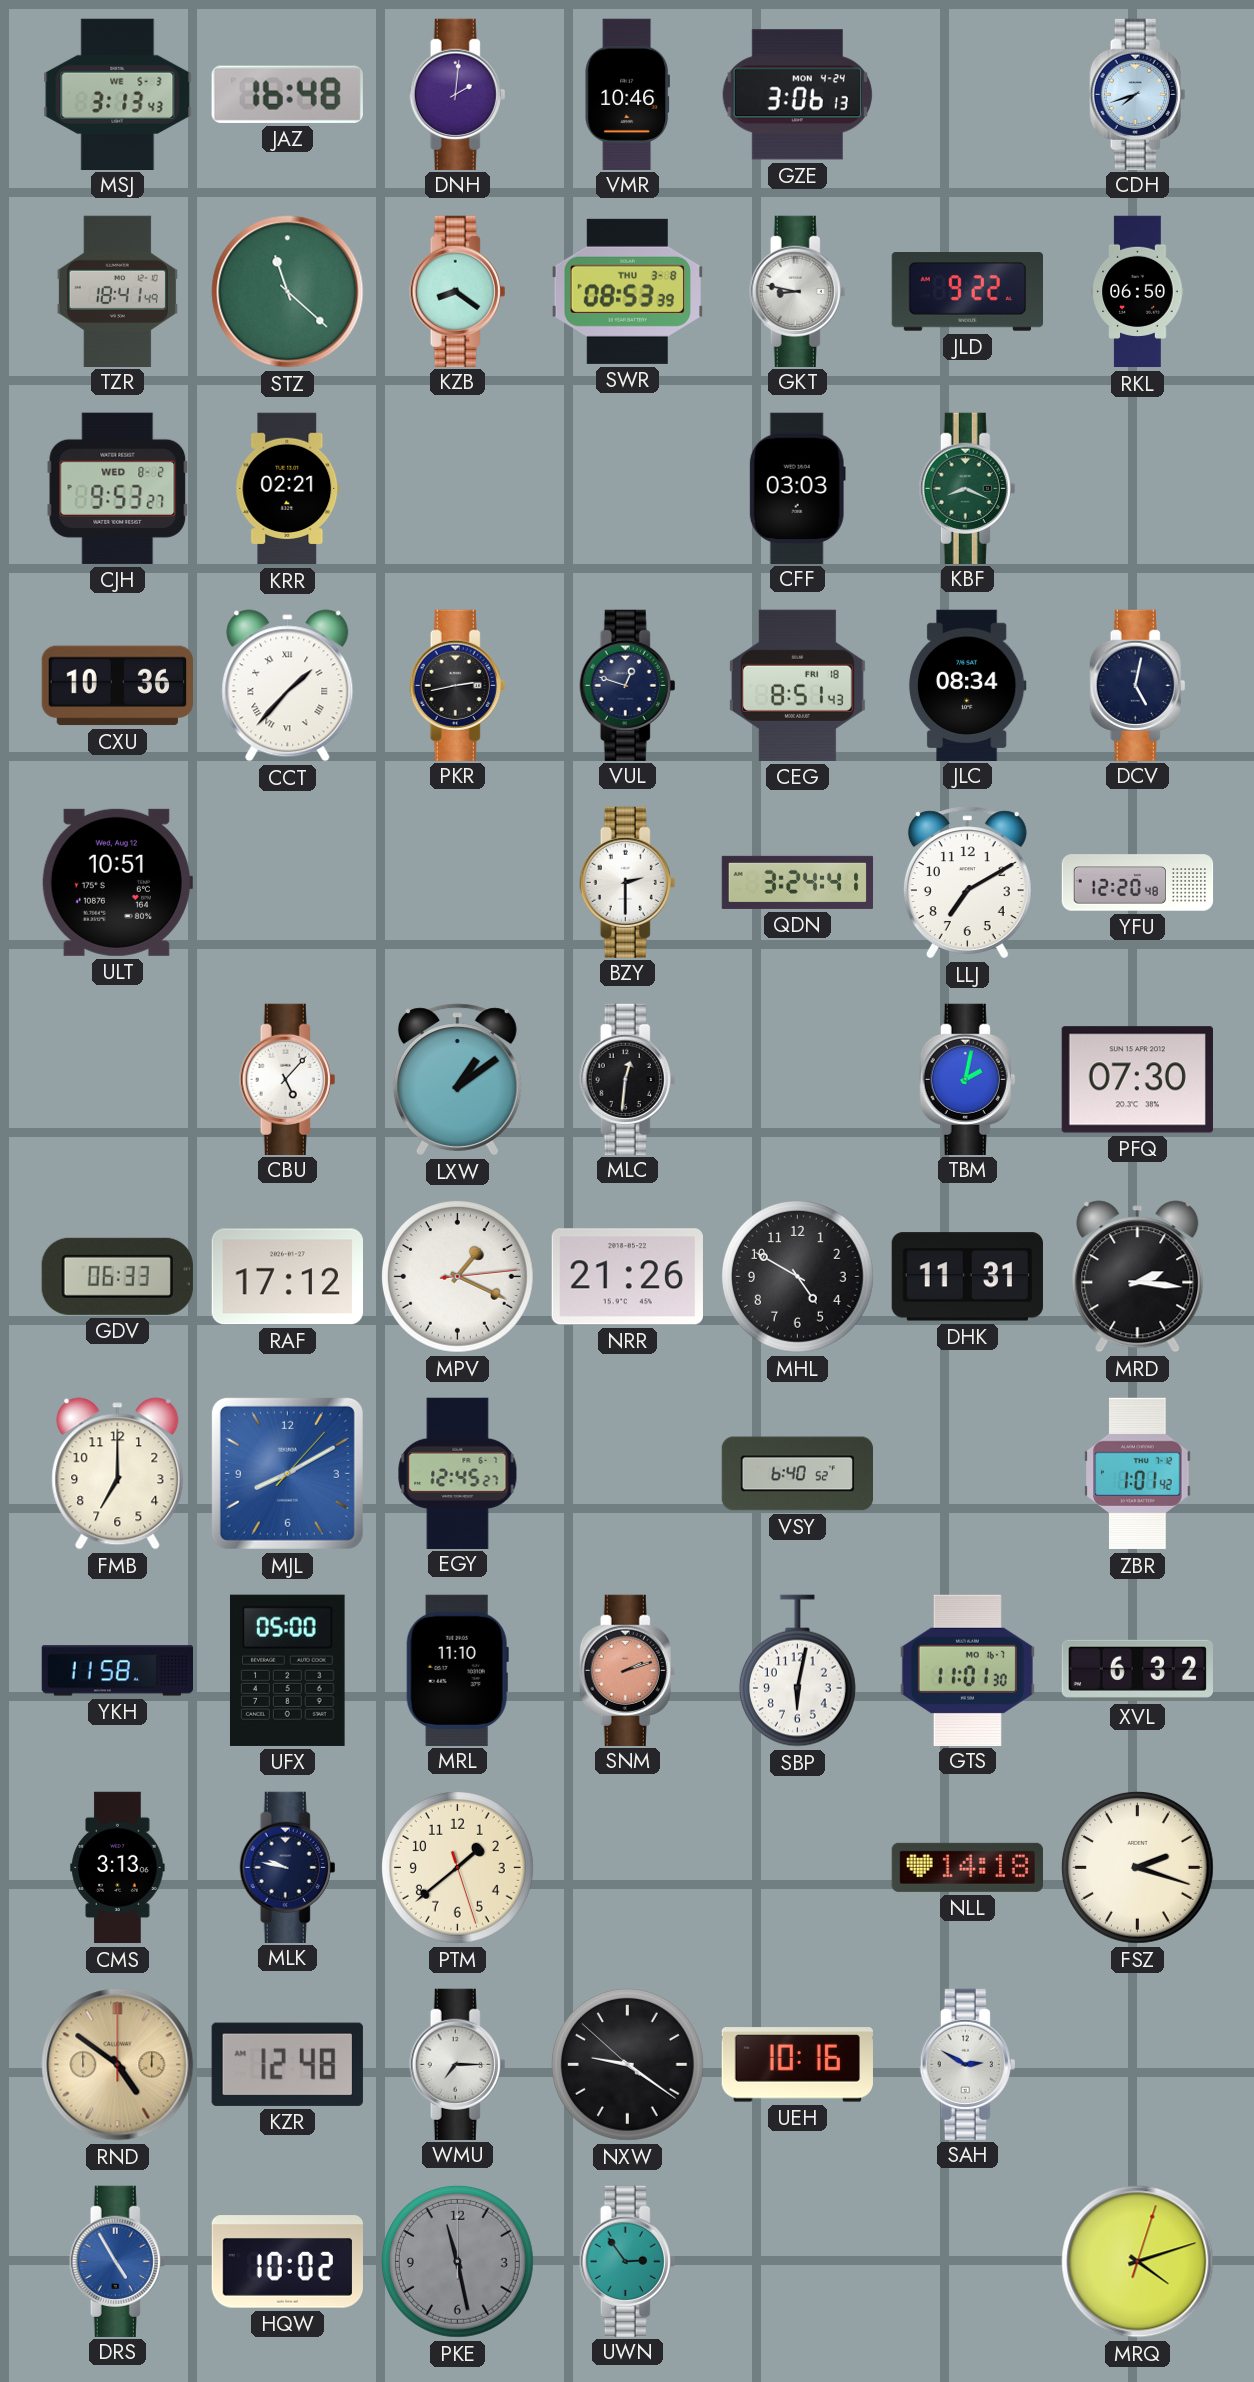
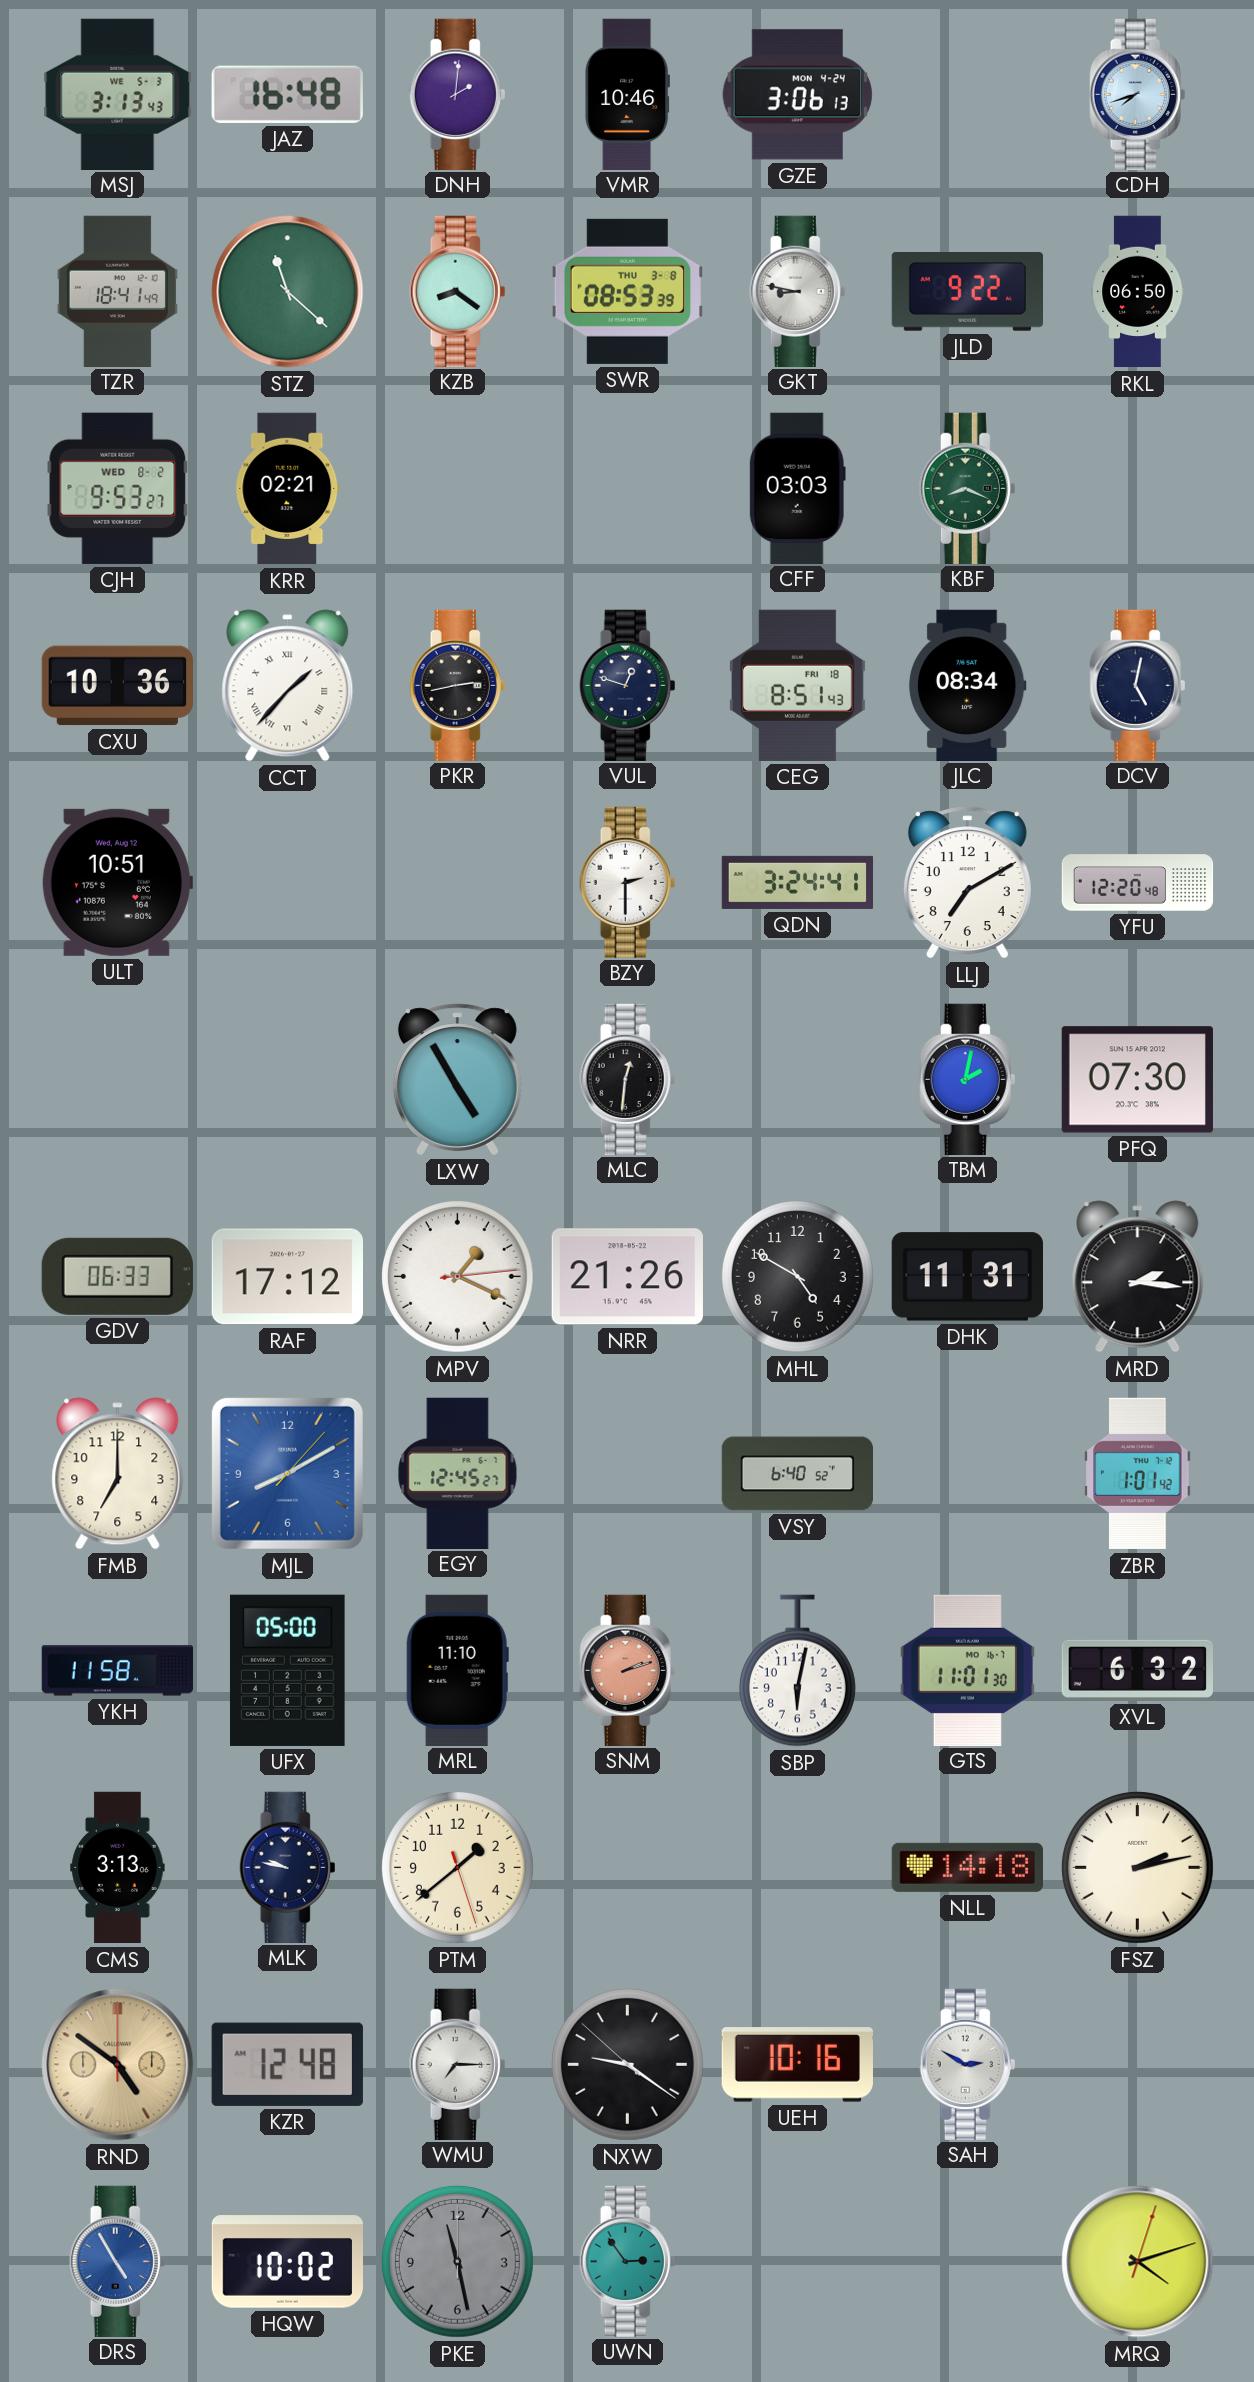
CBU: 5:07 -> none (288, 1079)
LXW: 1:09 -> 4:55 (457, 1080)
FSZ: 2:18 -> 2:13 (1138, 1868)
